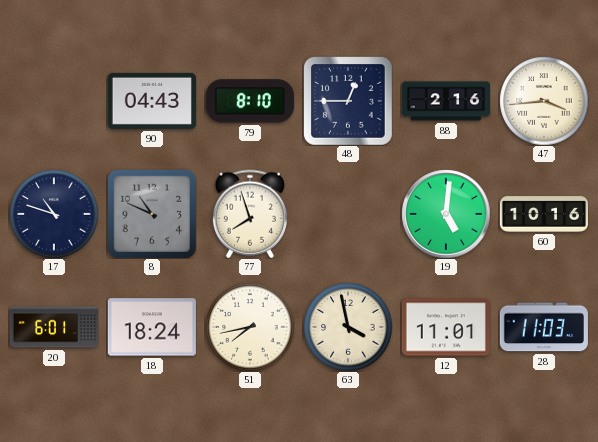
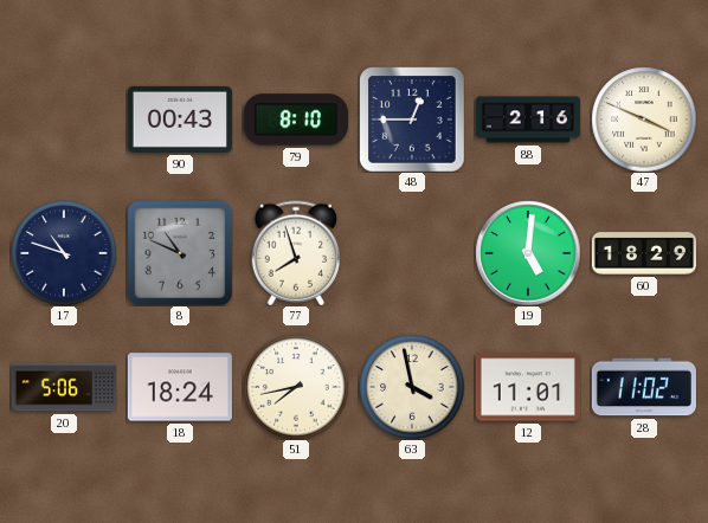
90: 04:43 -> 00:43 (180, 120)
47: 3:44 -> 3:49 (644, 120)
60: 10:16 -> 18:29 (643, 253)
20: 6:01 -> 5:06 (64, 387)
28: 11:03 -> 11:02 (644, 387)
